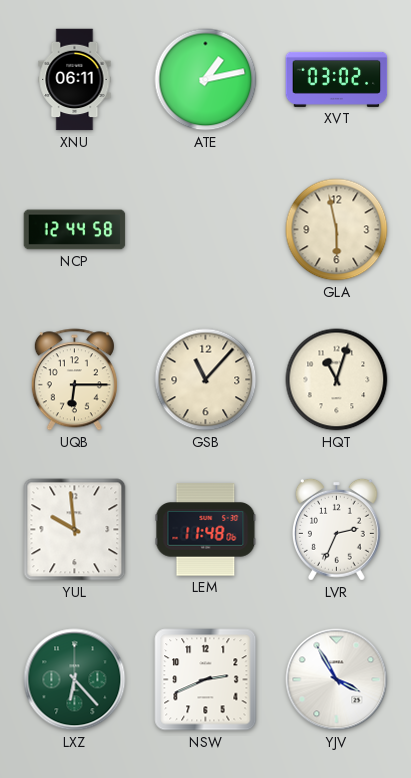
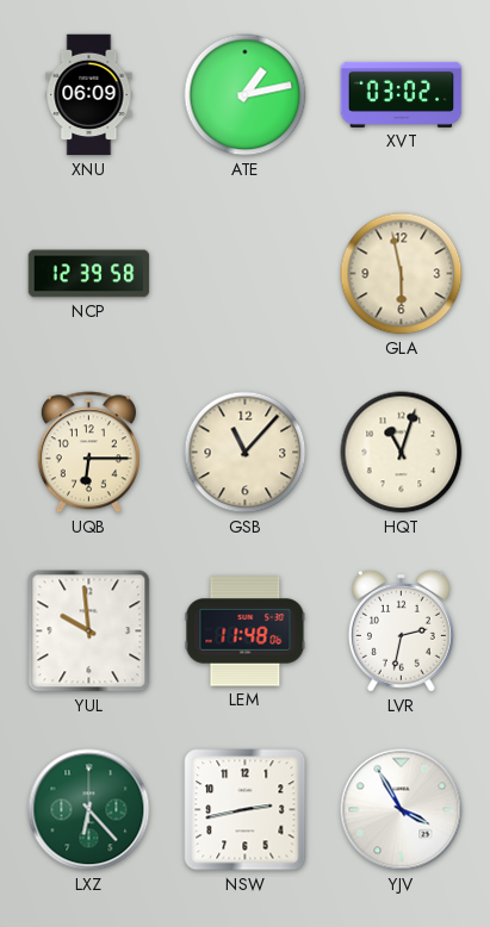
XNU: 06:11 -> 06:09 (89, 95)
NCP: 12:44 -> 12:39 (89, 274)
LVR: 2:34 -> 2:32 (401, 630)
NSW: 2:41 -> 2:43 (246, 810)
